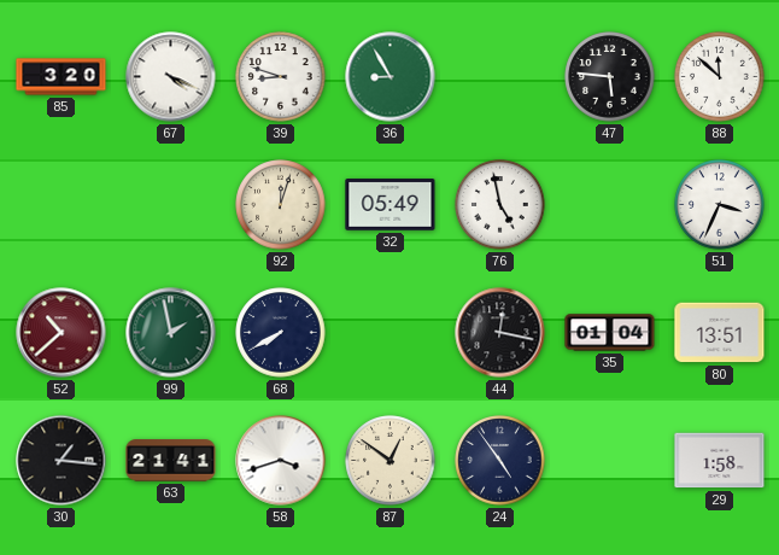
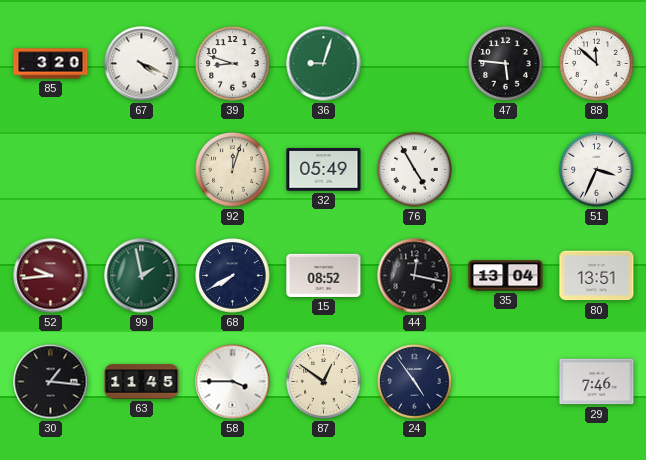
36: 8:55 -> 9:03 (324, 64)
76: 4:58 -> 4:55 (415, 170)
52: 10:38 -> 9:44 (51, 276)
15: none -> 08:52 (324, 275)
35: 01:04 -> 13:04 (506, 276)
63: 21:41 -> 11:45 (142, 382)
58: 3:42 -> 3:45 (233, 382)
29: 1:58 -> 7:46 (597, 382)
